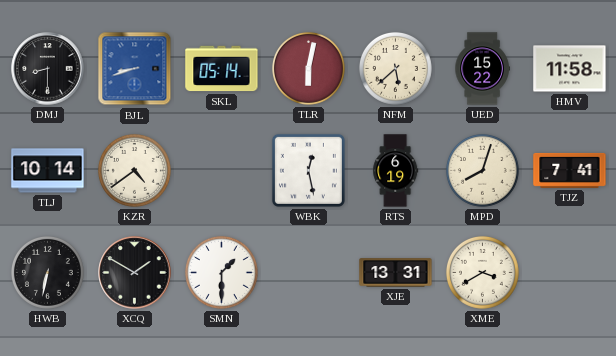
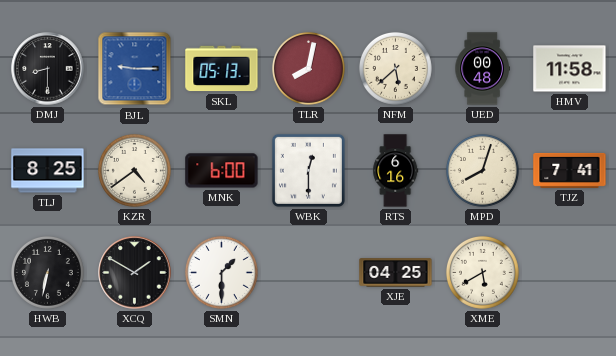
BJL: 8:42 -> 9:15 (135, 69)
SKL: 05:14 -> 05:13 (222, 69)
TLR: 6:02 -> 8:02 (308, 68)
UED: 15:22 -> 00:48 (482, 69)
TLJ: 10:14 -> 8:25 (48, 171)
MNK: none -> 6:00 (222, 171)
WBK: 12:28 -> 12:30 (308, 170)
RTS: 6:19 -> 6:16 (396, 171)
XJE: 13:31 -> 04:25 (396, 273)
XME: 3:40 -> 5:40 (482, 272)
